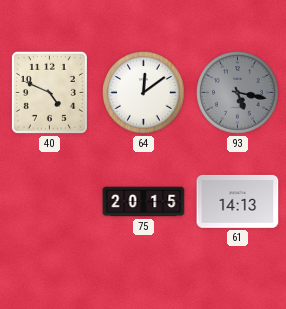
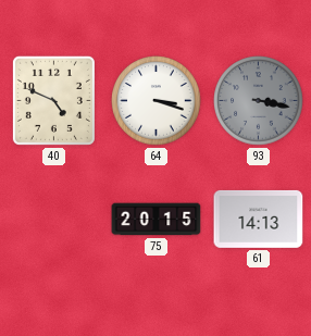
64: 12:09 -> 3:18 (157, 101)
93: 5:17 -> 3:17 (259, 101)
